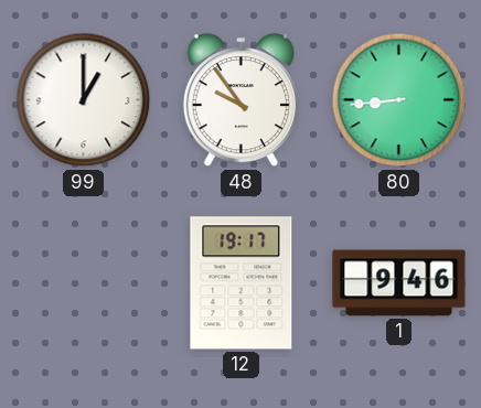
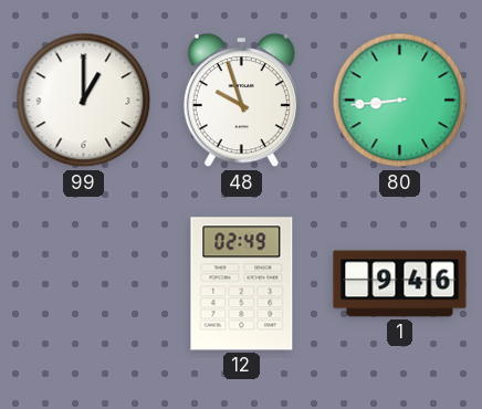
48: 9:54 -> 9:57 (241, 101)
12: 19:17 -> 02:49 (242, 284)
